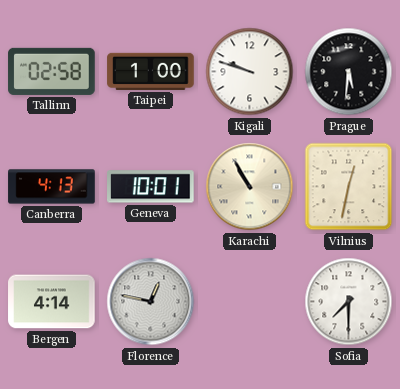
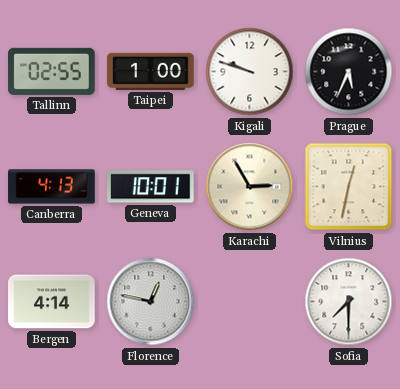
Tallinn: 02:58 -> 02:55 (52, 71)
Prague: 5:31 -> 5:34 (349, 72)
Karachi: 10:55 -> 2:55 (250, 187)
